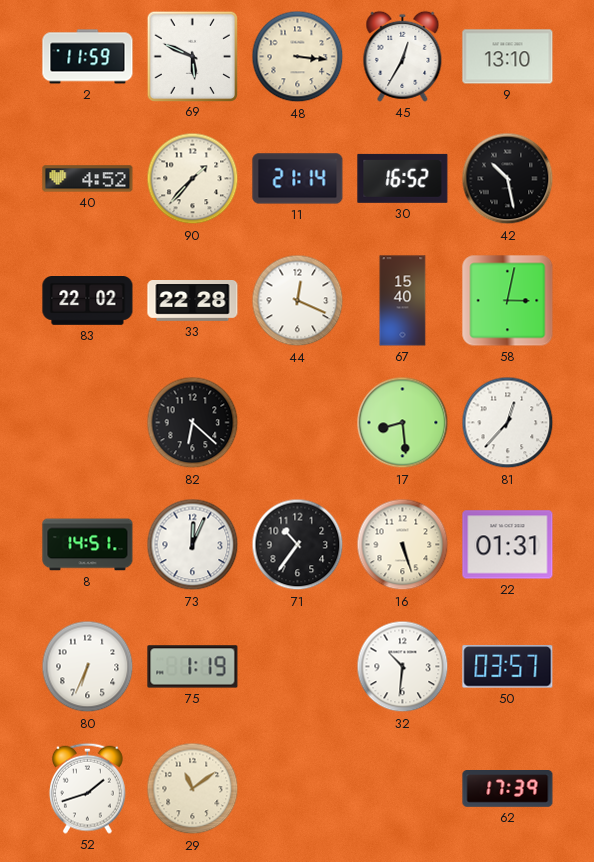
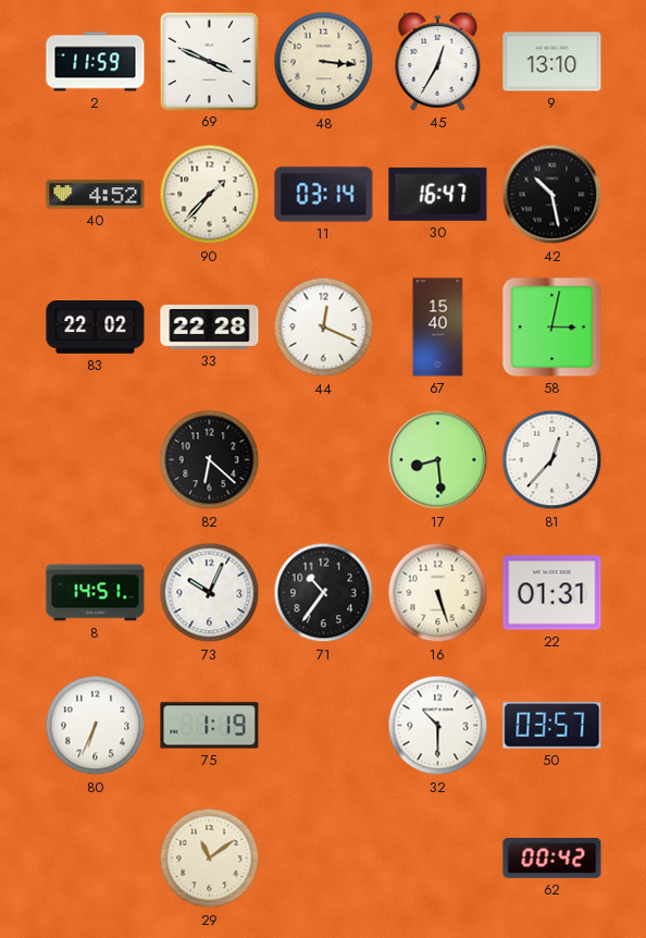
69: 5:49 -> 3:49 (209, 61)
11: 21:14 -> 03:14 (324, 195)
30: 16:52 -> 16:47 (438, 194)
73: 12:04 -> 10:04 (210, 593)
32: 10:31 -> 10:30 (438, 726)
52: 1:42 -> none (87, 788)
62: 17:39 -> 00:42 (552, 859)
